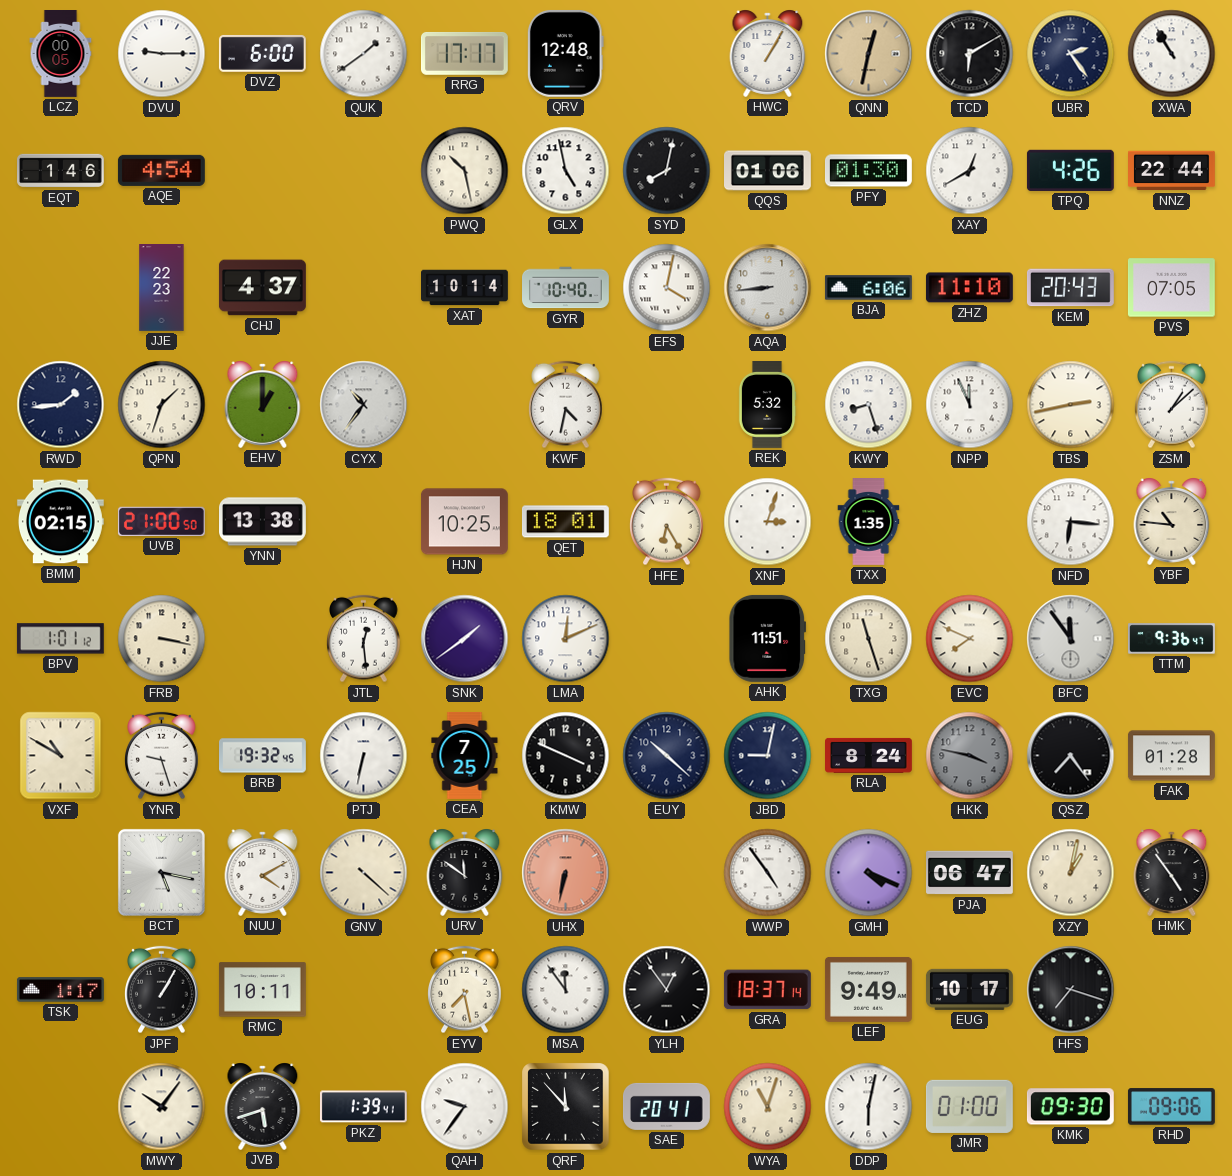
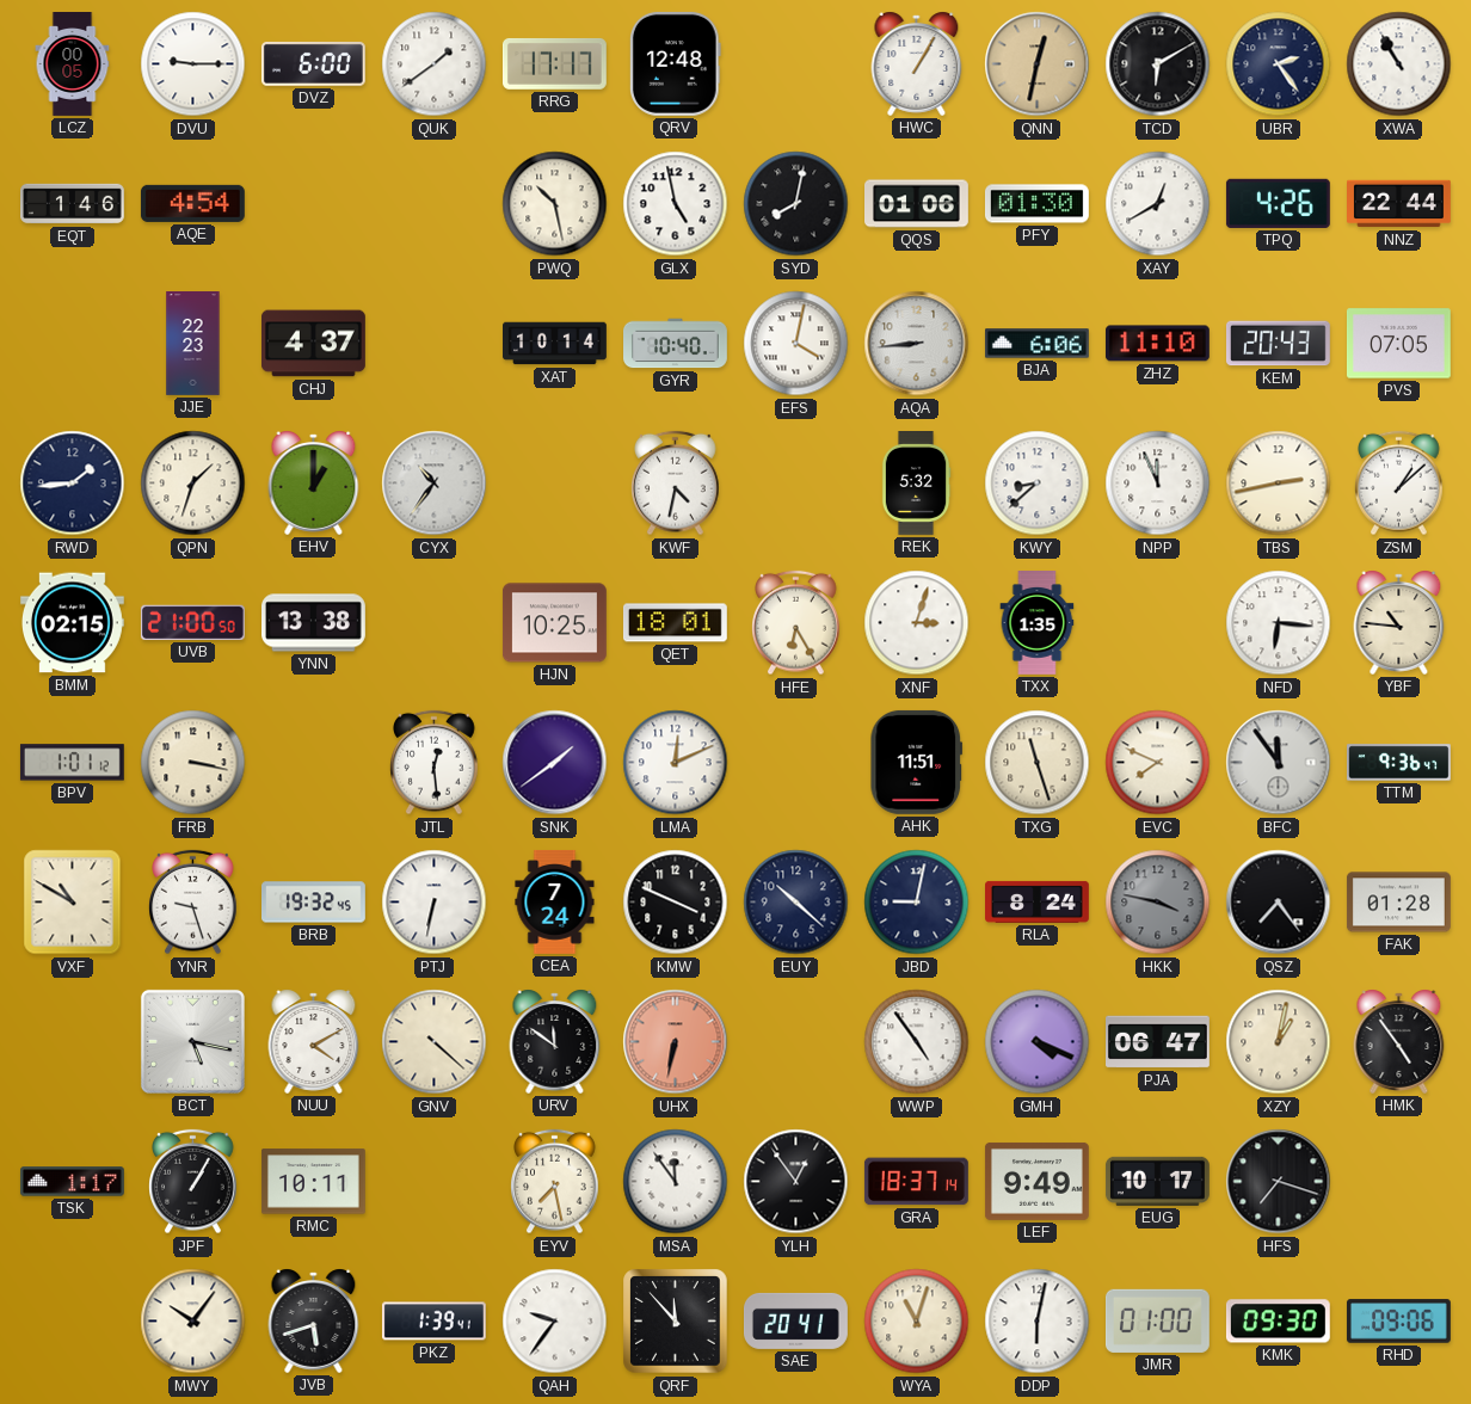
KWY: 8:27 -> 8:38 (1038, 484)
CEA: 7:25 -> 7:24 (555, 903)
